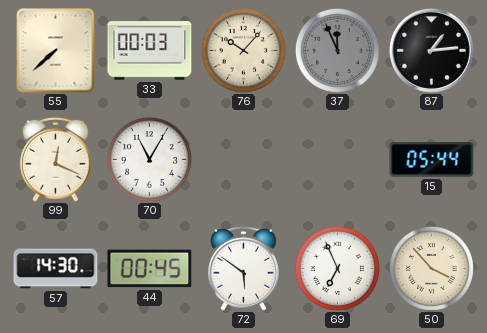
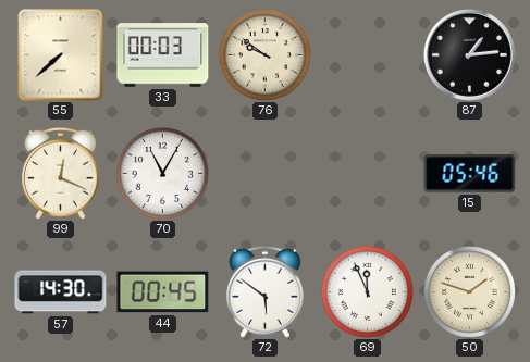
76: 10:07 -> 9:51 (264, 54)
37: 11:56 -> none (337, 50)
15: 05:44 -> 05:46 (470, 174)
69: 6:56 -> 11:56 (367, 291)
50: 3:53 -> 1:48 (469, 291)
